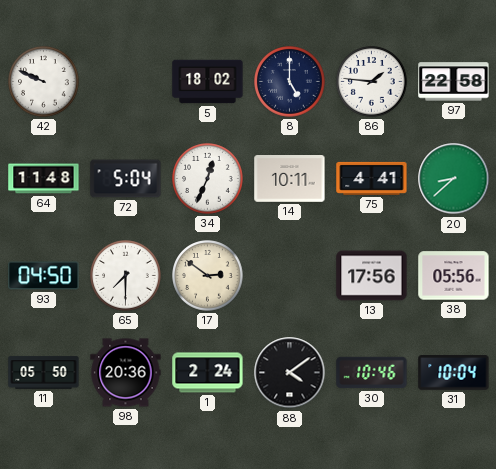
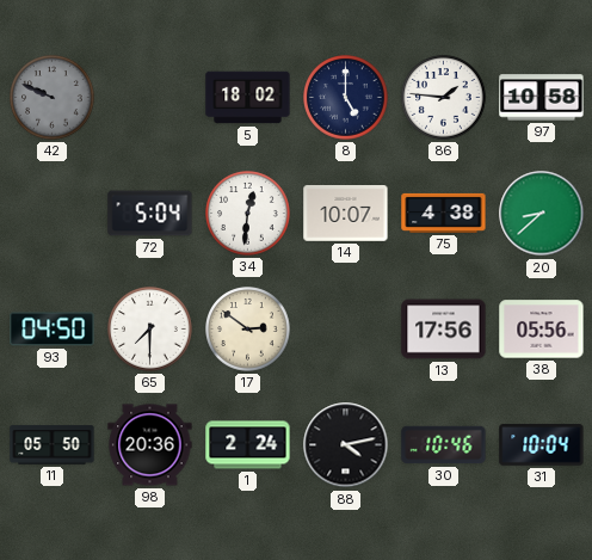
42 dial: white -> grey (53, 98)
97: 22:58 -> 10:58 (542, 98)
64: 11:48 -> none (44, 179)
34: 12:34 -> 12:31 (248, 214)
14: 10:11 -> 10:07 (346, 214)
75: 4:41 -> 4:38 (444, 213)
88: 4:09 -> 4:13 (346, 445)
